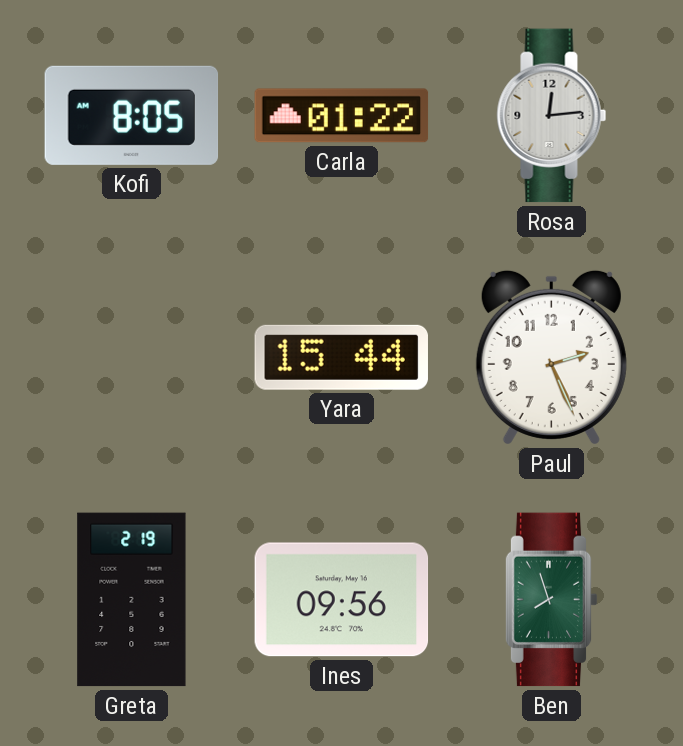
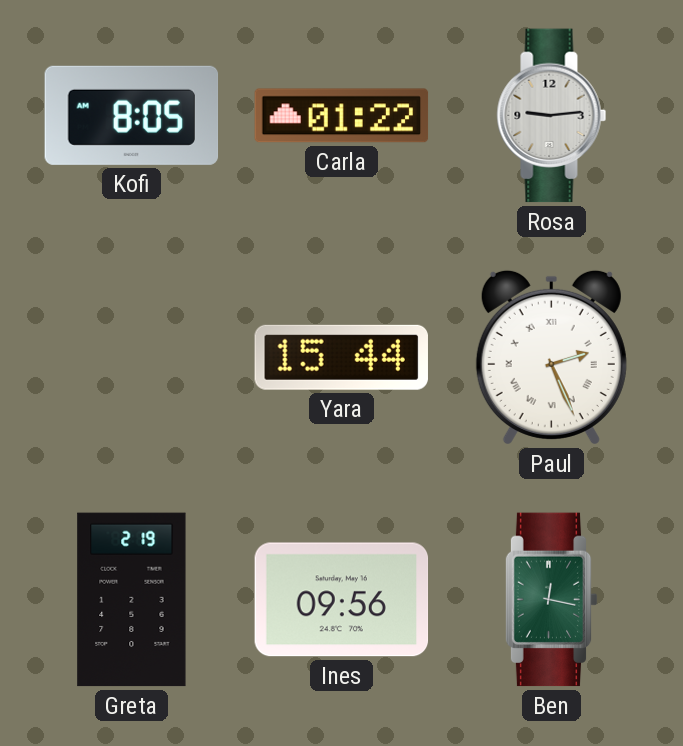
Rosa: 12:14 -> 9:14 (552, 116)
Paul numerals: Arabic -> Roman (551, 357)
Ben: 7:57 -> 12:17 (551, 600)
